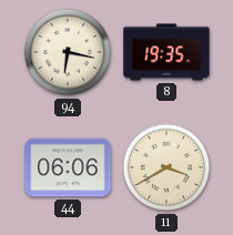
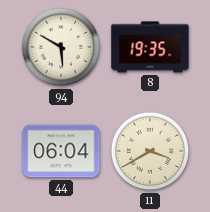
94: 6:17 -> 5:50 (61, 47)
44: 06:06 -> 06:04 (61, 151)
